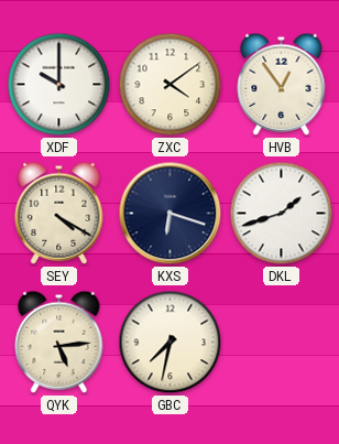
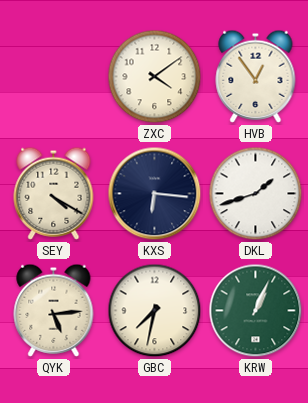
XDF: 10:00 -> none (59, 85)
KXS: 6:18 -> 6:16 (155, 194)
KRW: none -> 1:04 (256, 311)
